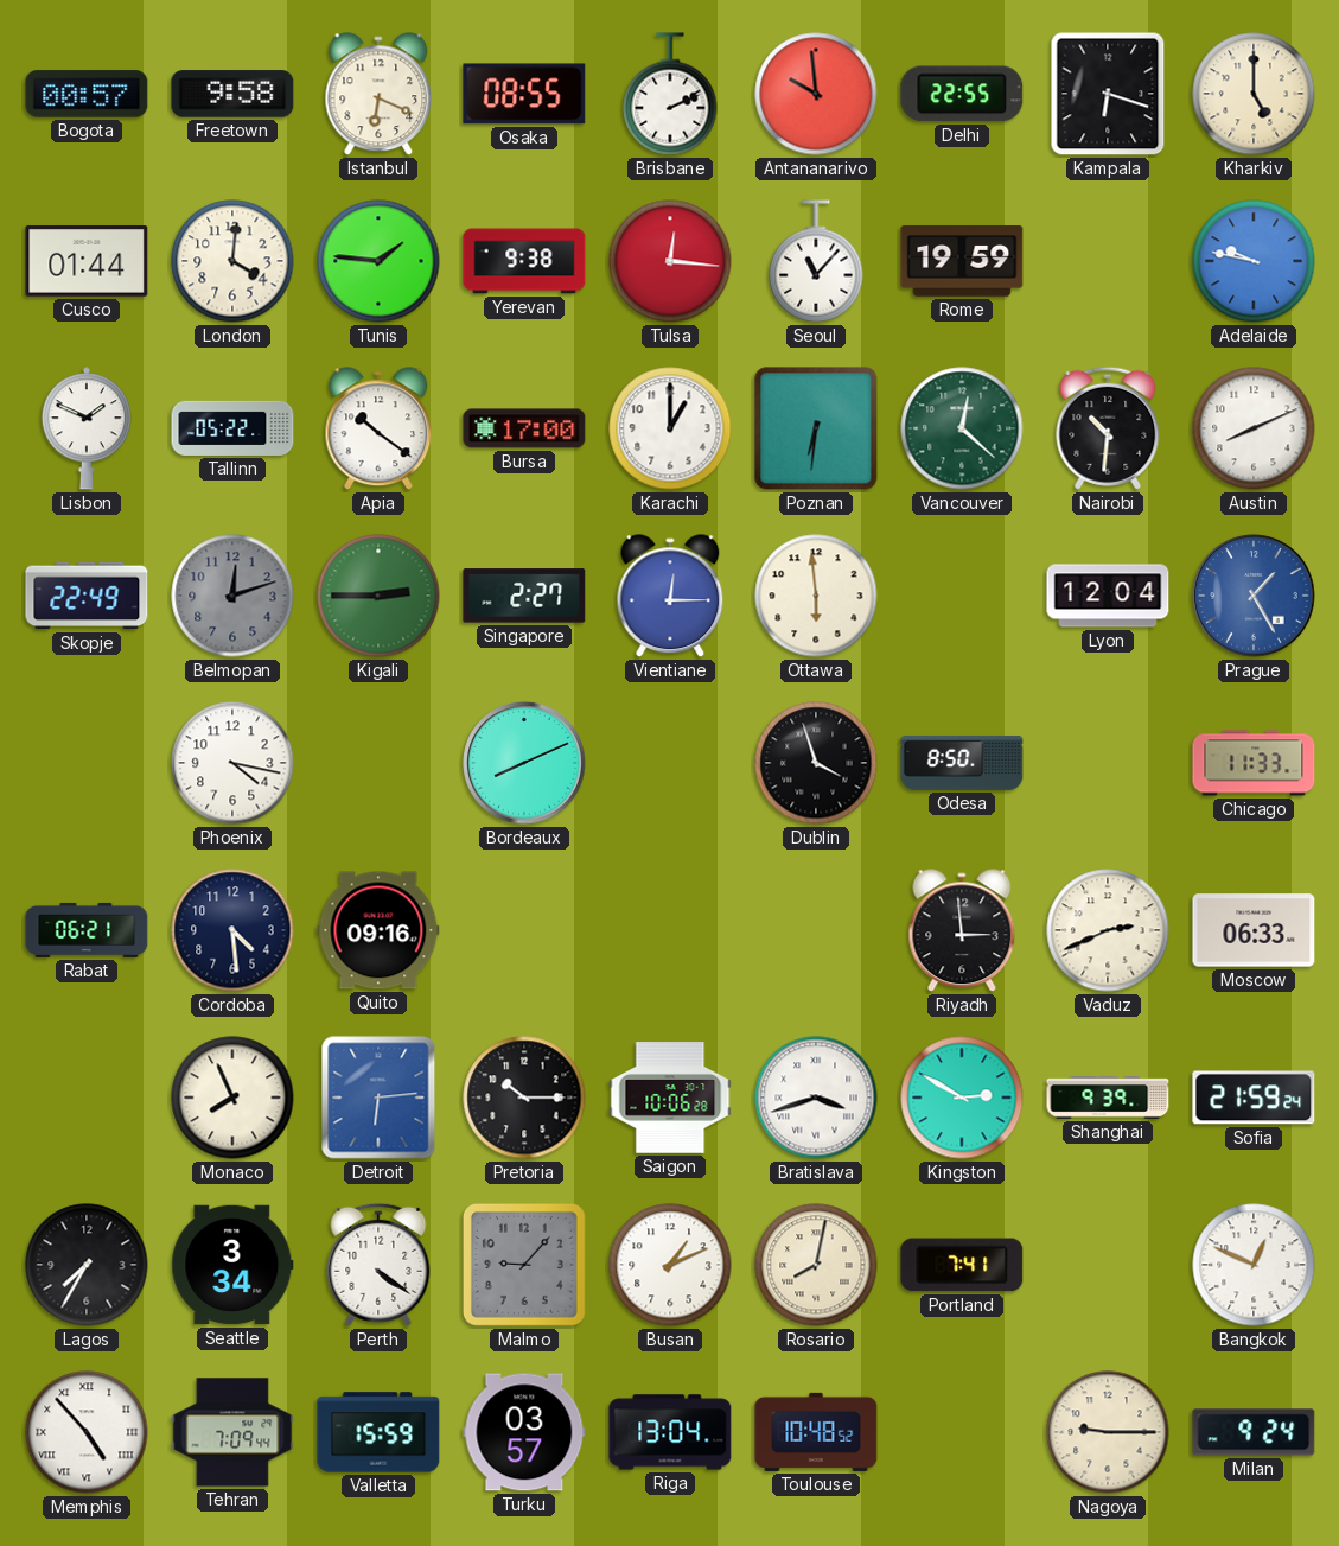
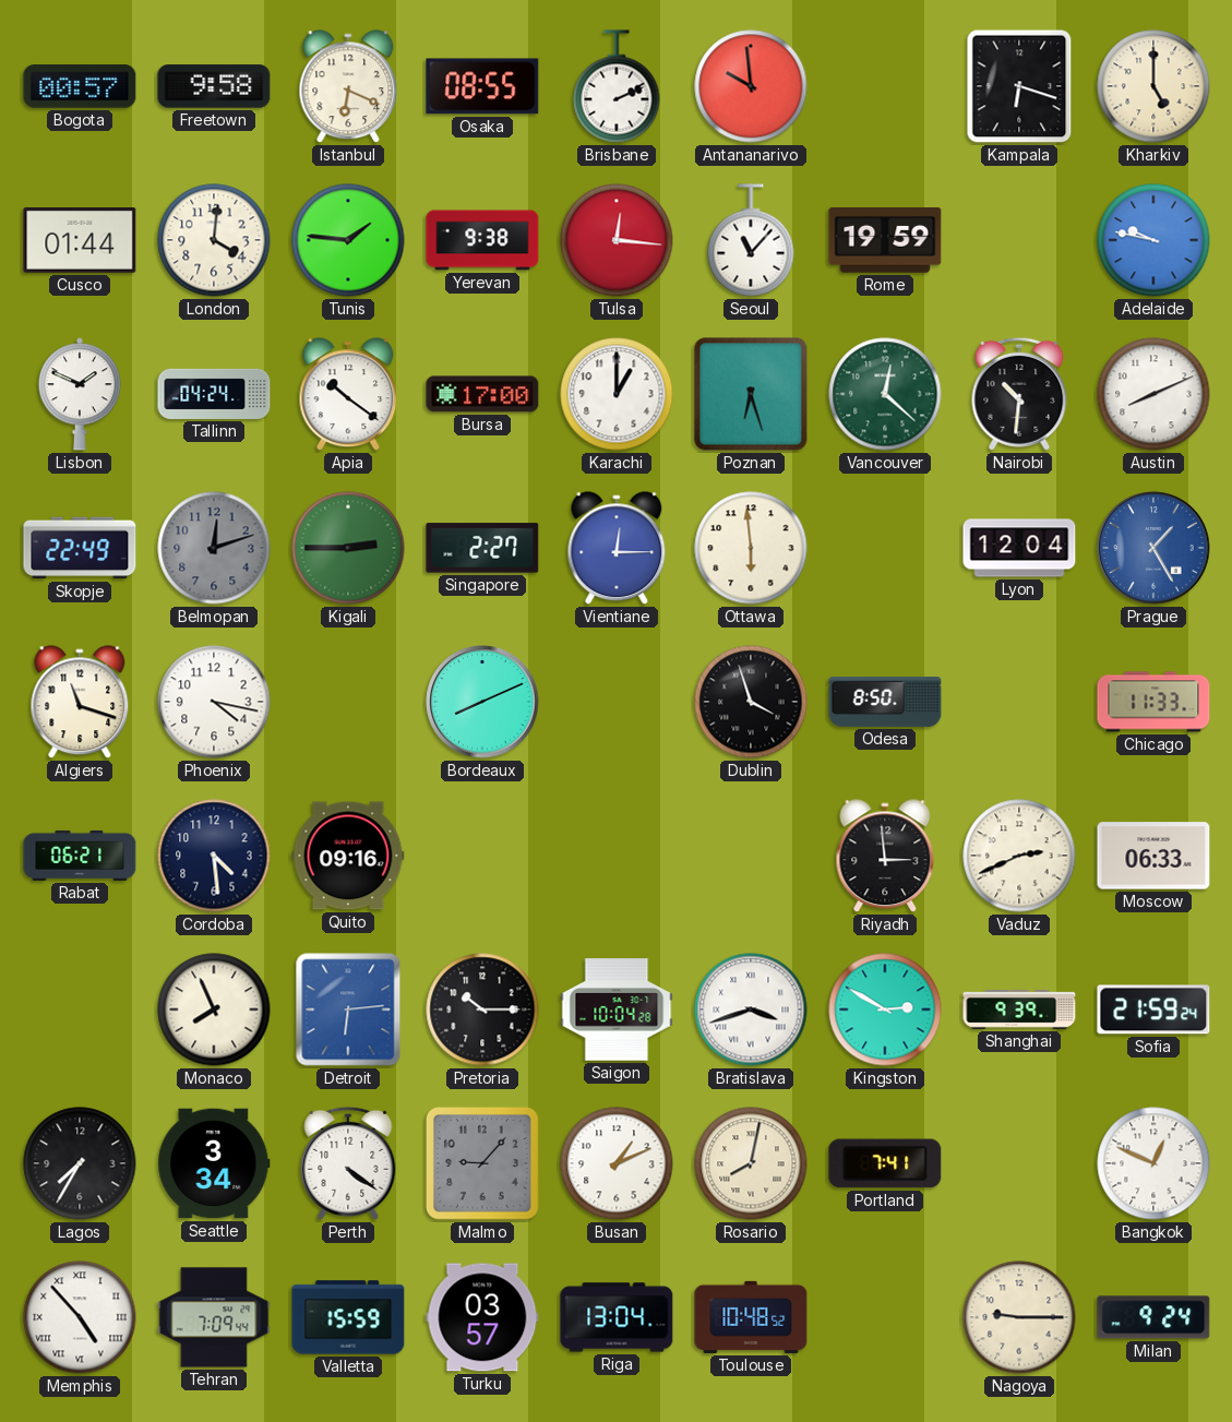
Delhi: 22:55 -> none (962, 94)
Tallinn: 05:22 -> 04:24 (214, 394)
Poznan: 6:31 -> 6:27 (751, 394)
Algiers: none -> 11:18 (80, 703)
Saigon: 10:06 -> 10:04 (617, 1009)
